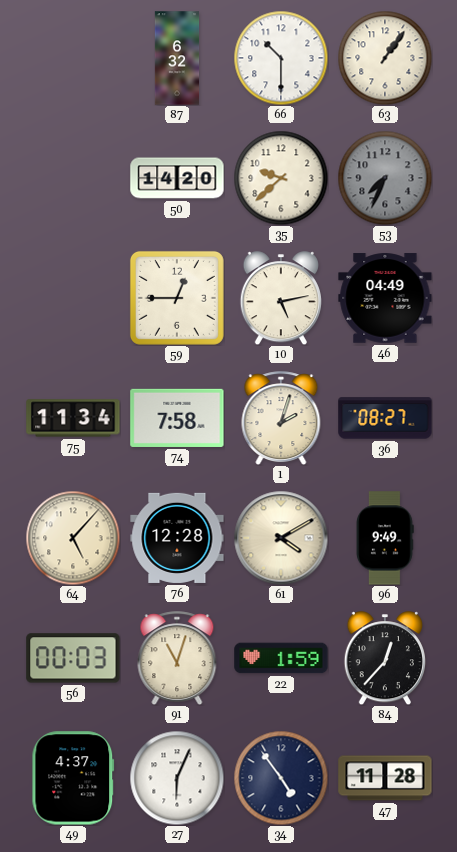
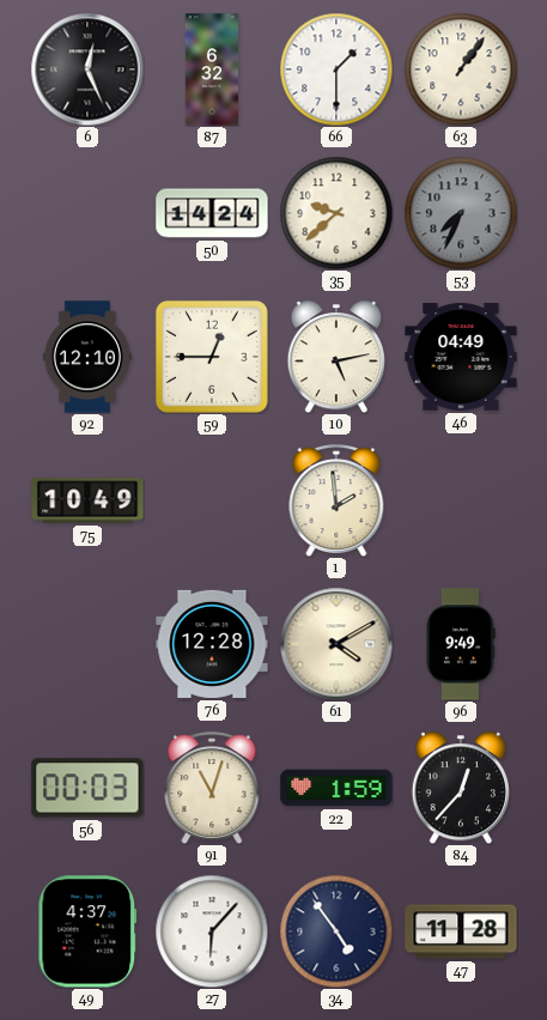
6: none -> 12:26 (87, 69)
66: 10:30 -> 1:30 (336, 69)
50: 14:20 -> 14:24 (212, 213)
92: none -> 12:10 (87, 357)
75: 11:34 -> 10:49 (87, 500)
74: 7:58 -> none (177, 418)
1: 2:03 -> 1:59 (336, 500)
36: 08:27 -> none (385, 418)
64: 5:07 -> none (73, 538)
27: 6:04 -> 6:07 (212, 931)
